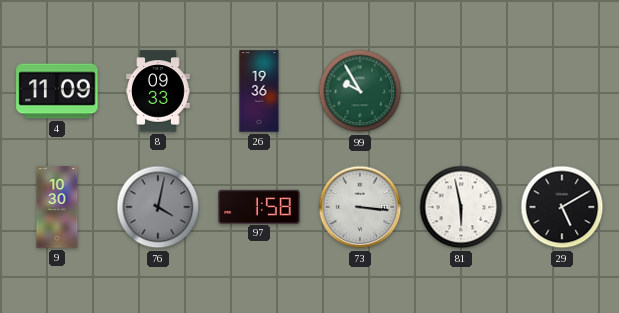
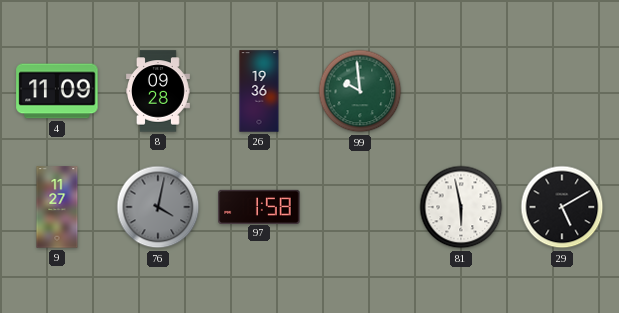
8: 09:33 -> 09:28 (159, 91)
99: 9:55 -> 9:59 (360, 91)
9: 10:30 -> 11:27 (57, 207)
73: 3:16 -> none (360, 207)
